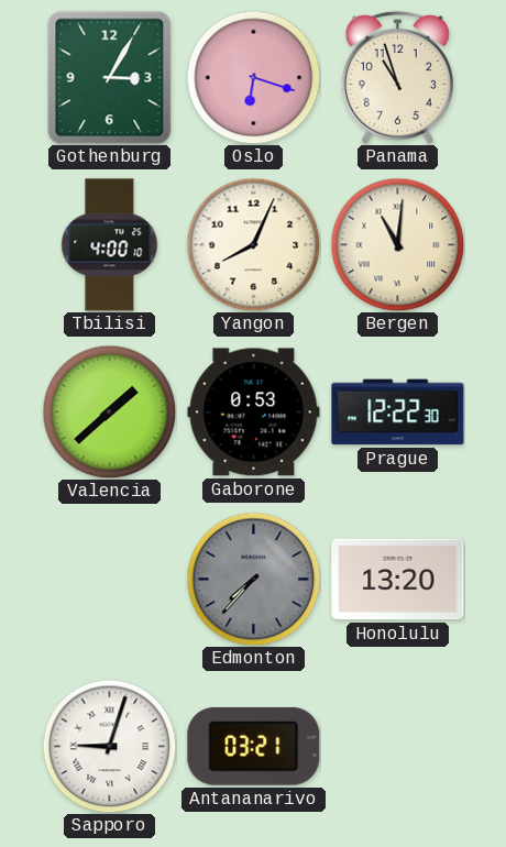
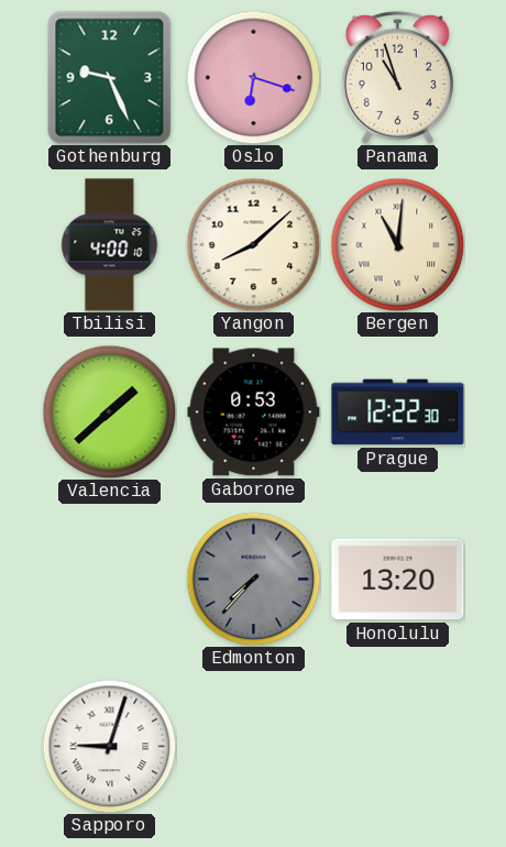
Gothenburg: 3:05 -> 9:26 (110, 77)
Yangon: 8:04 -> 8:08 (253, 244)
Antananarivo: 03:21 -> none (254, 746)
